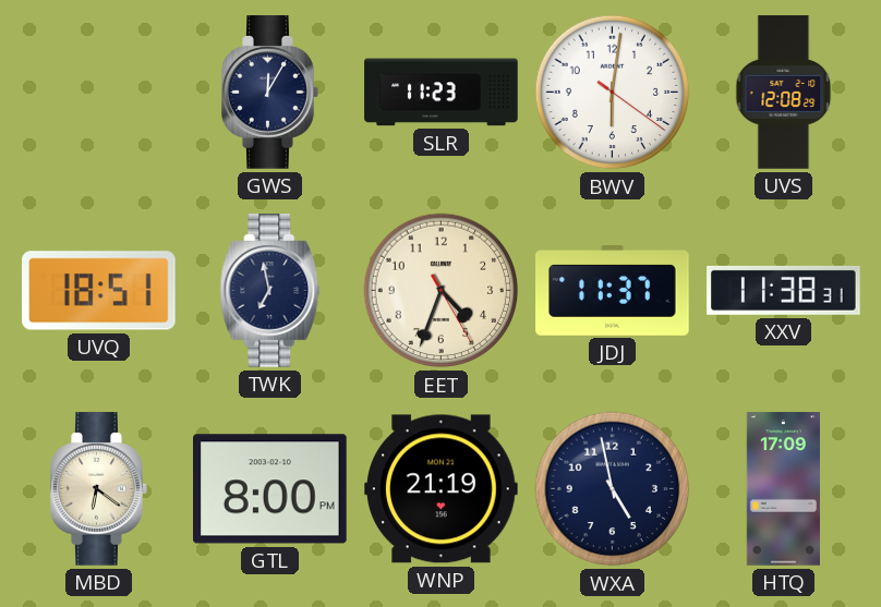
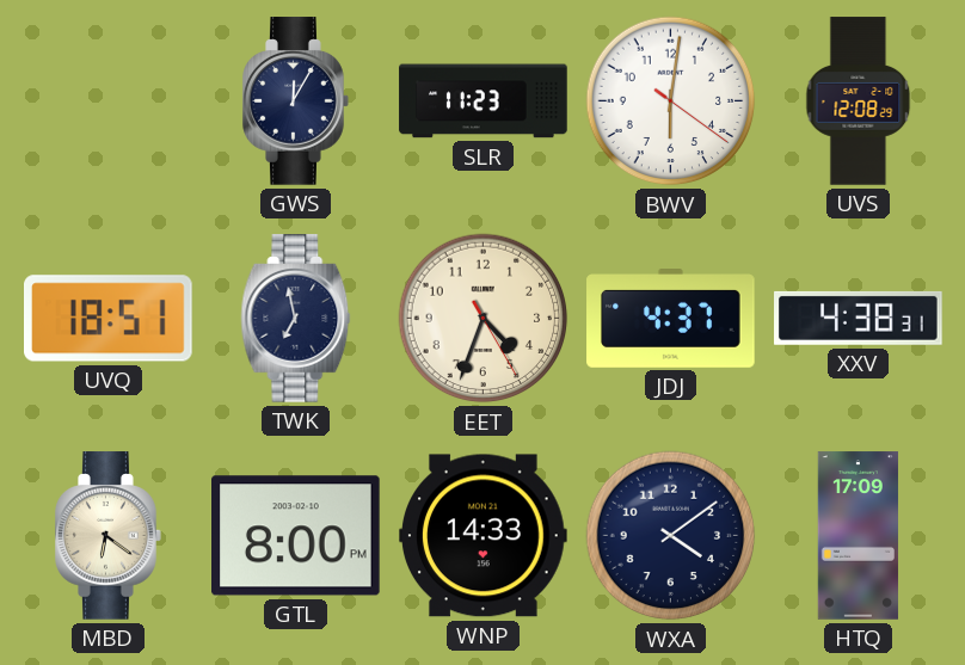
JDJ: 11:37 -> 4:37 (671, 319)
XXV: 11:38 -> 4:38 (859, 318)
WNP: 21:19 -> 14:33 (484, 536)
WXA: 4:58 -> 4:09 (671, 536)
